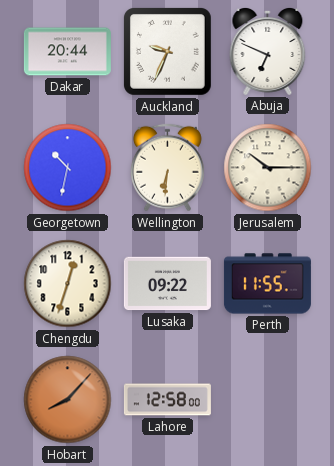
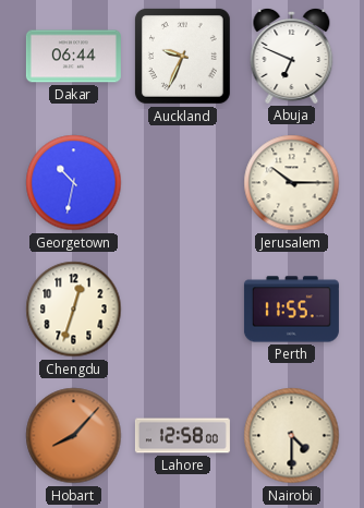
Dakar: 20:44 -> 06:44 (73, 57)
Wellington: 6:31 -> none (167, 168)
Lusaka: 09:22 -> none (167, 284)
Nairobi: none -> 4:30 (292, 436)
